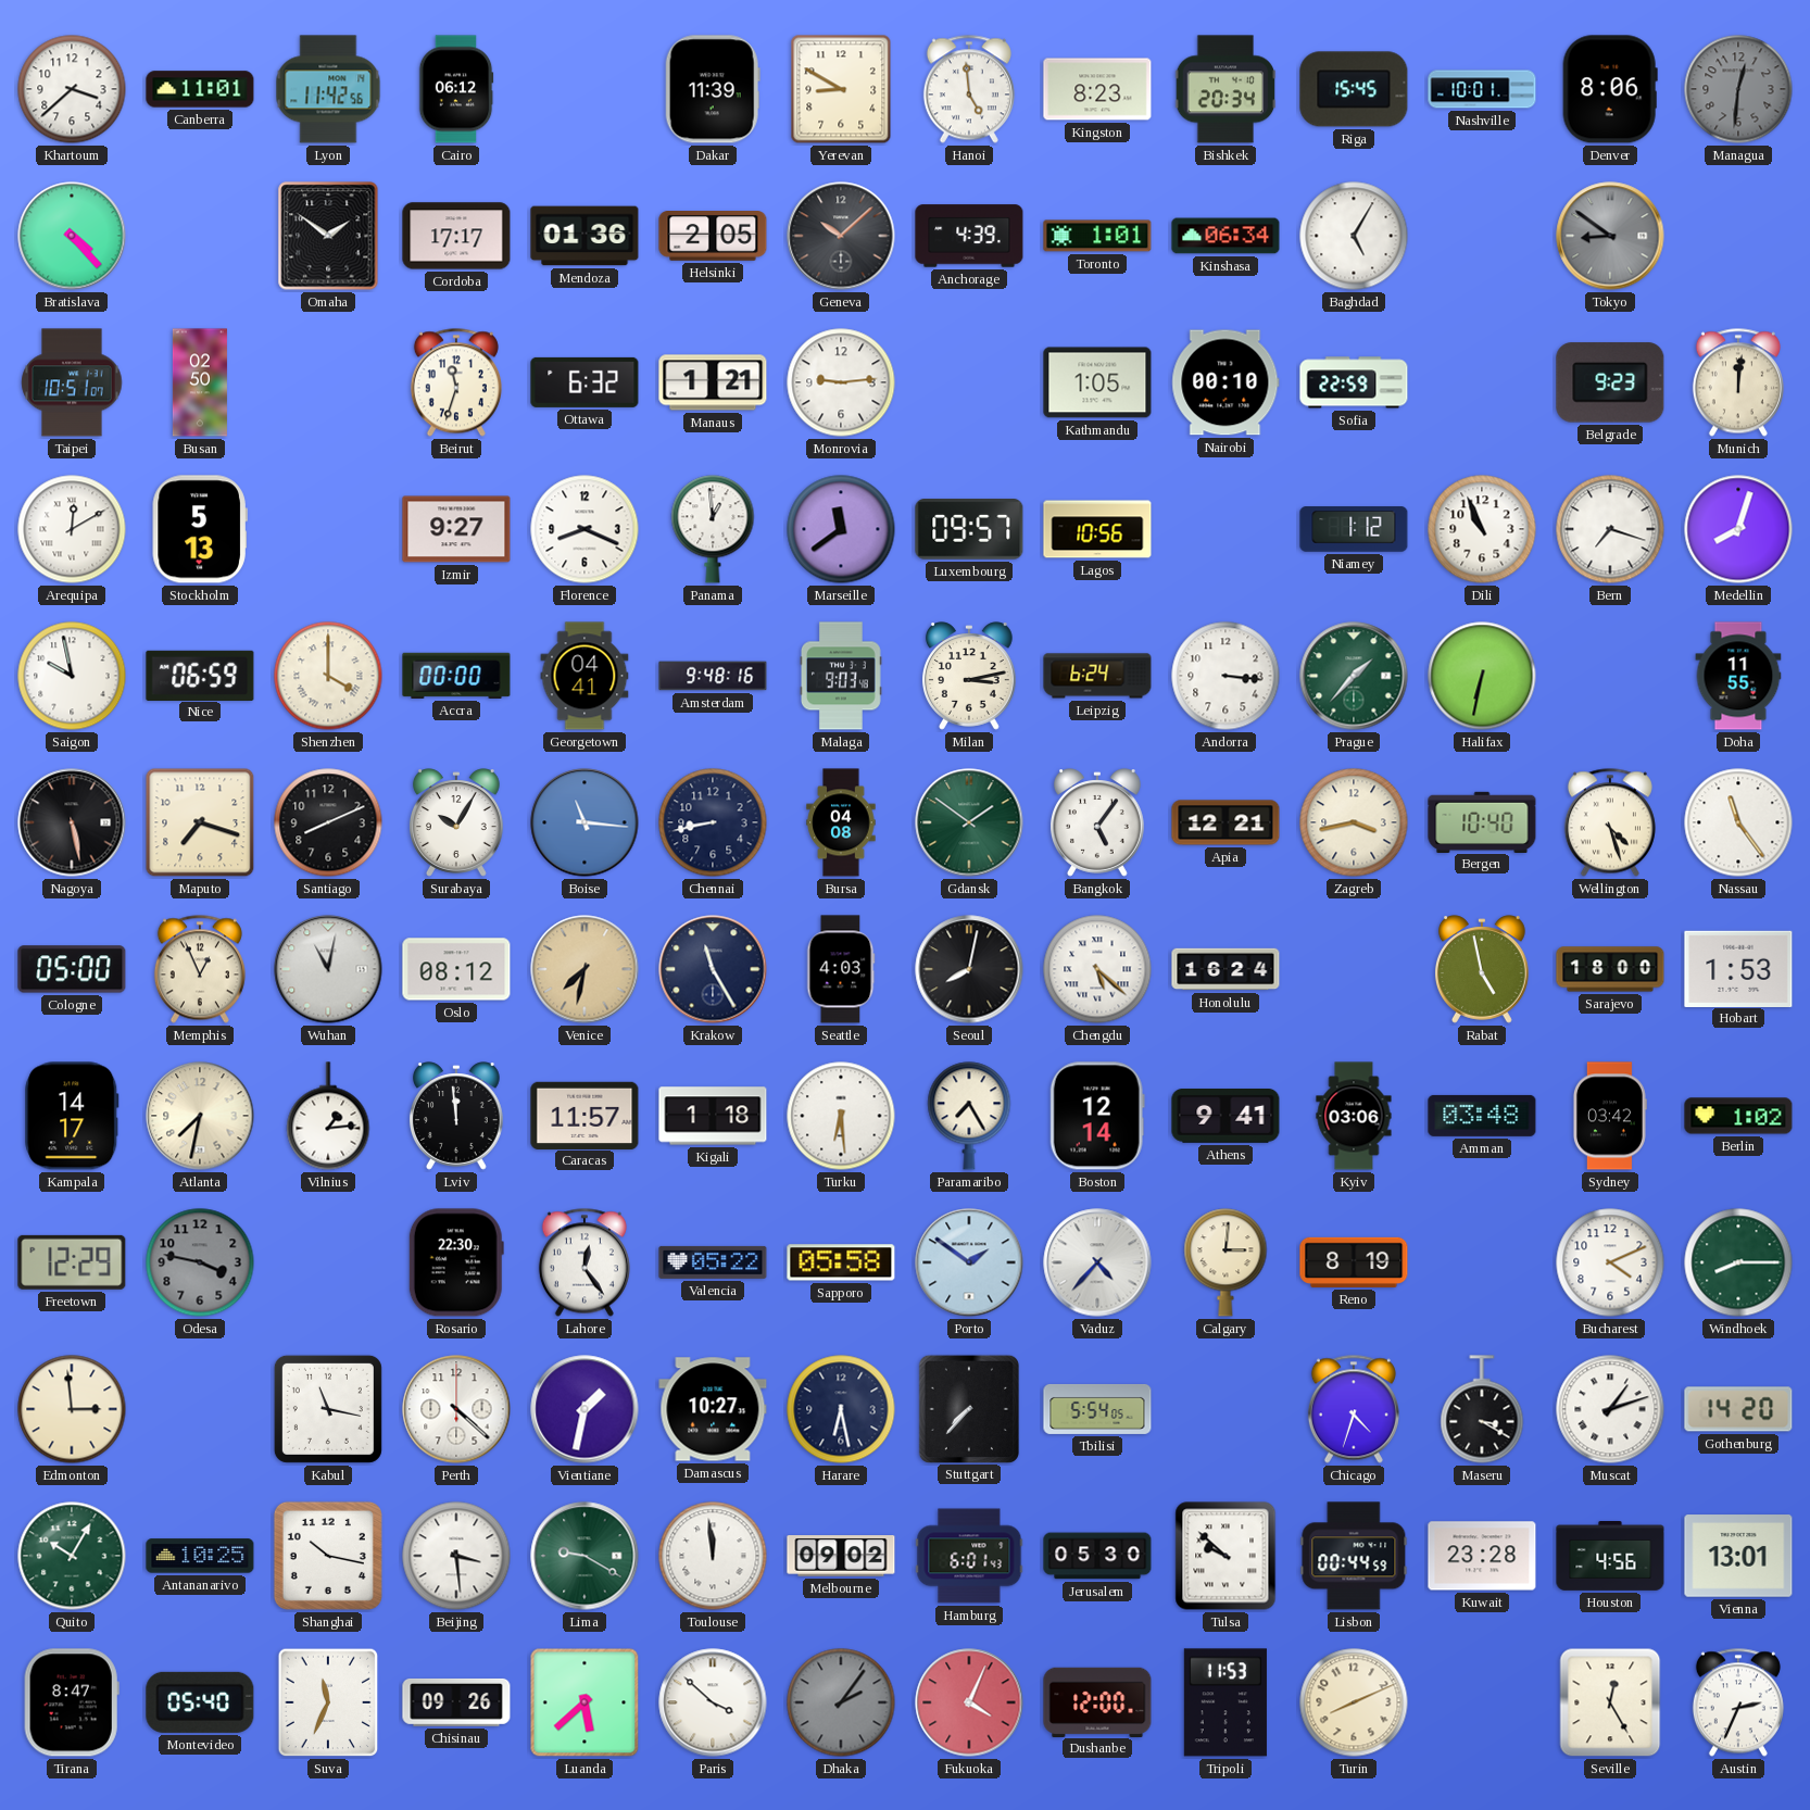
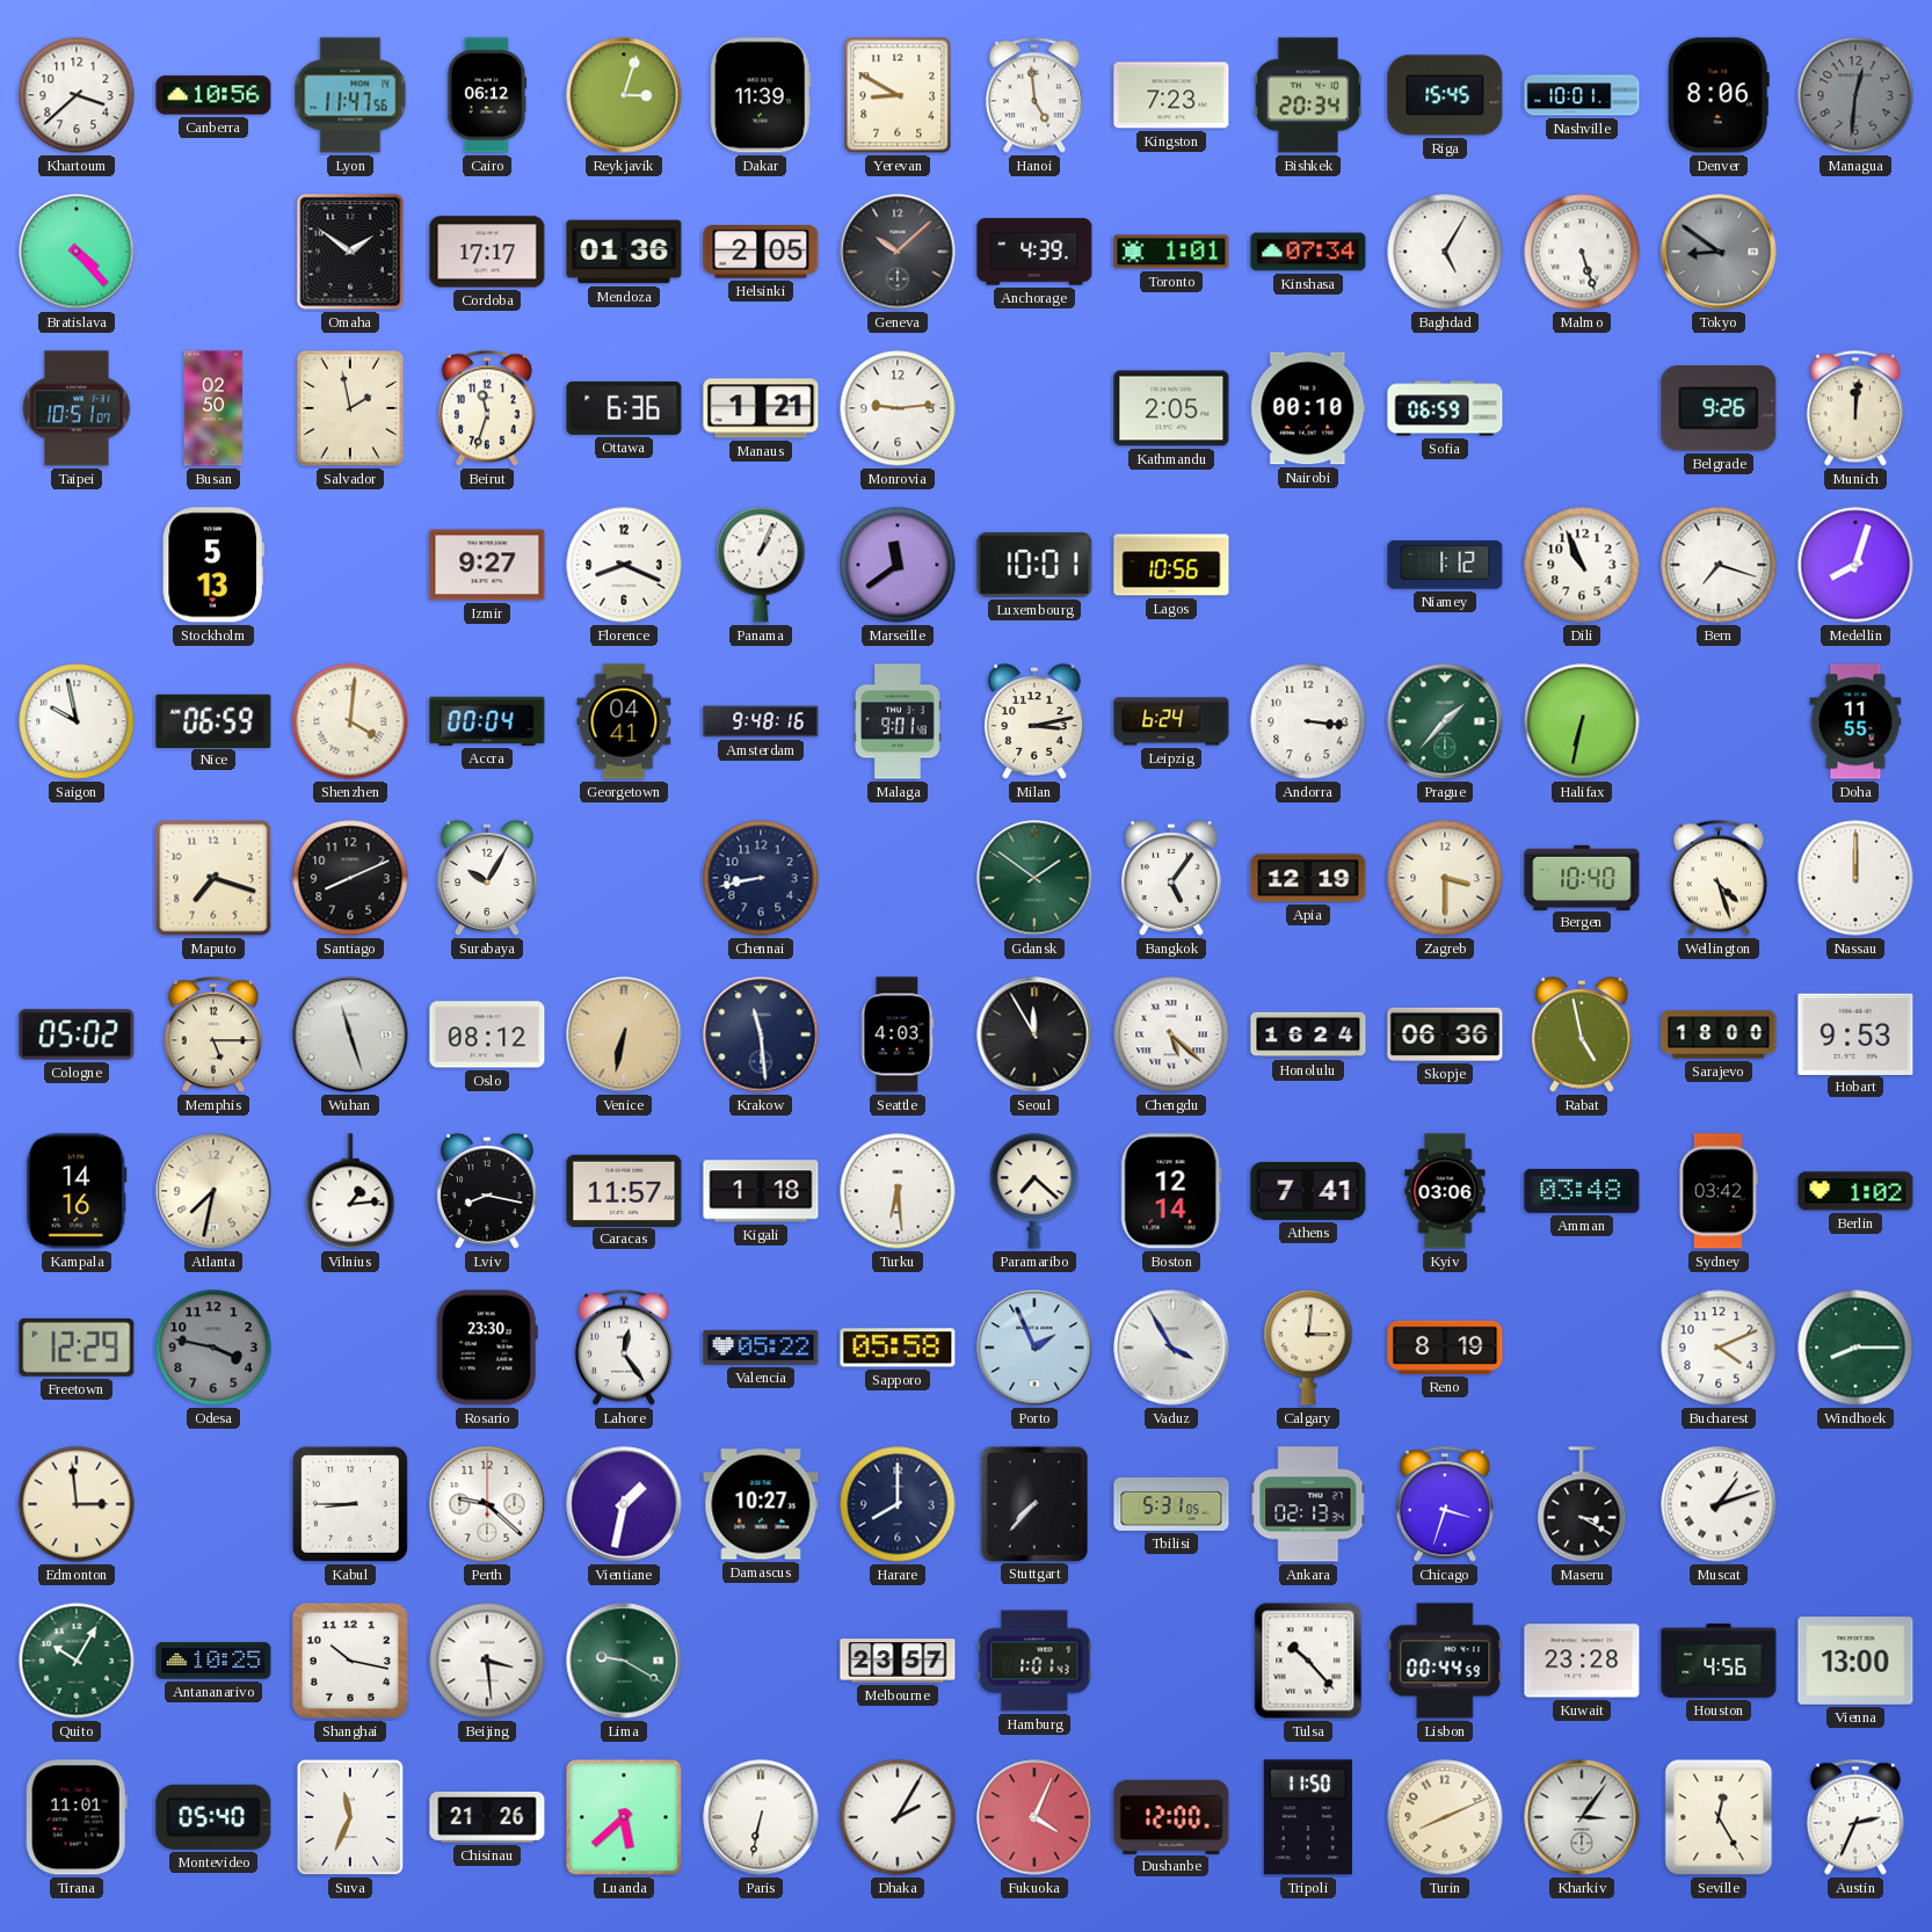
Canberra: 11:01 -> 10:56 (213, 95)
Lyon: 11:42 -> 11:47 (350, 95)
Reykjavik: none -> 3:03 (624, 95)
Kingston: 8:23 -> 7:23 (1171, 95)
Kinshasa: 06:34 -> 07:34 (1308, 252)
Malmo: none -> 5:27 (1582, 252)
Salvador: none -> 1:58 (350, 408)
Ottawa: 6:32 -> 6:36 (624, 408)
Kathmandu: 1:05 -> 2:05 (1171, 408)
Sofia: 22:59 -> 06:59 (1445, 408)
Belgrade: 9:23 -> 9:26 (1719, 408)
Arequipa: 12:10 -> none (72, 529)
Panama: 12:59 -> 1:04 (761, 565)
Luxembourg: 09:57 -> 10:01 (1034, 565)
Shenzhen: 4:00 -> 4:01 (350, 721)
Accra: 00:00 -> 00:04 (487, 721)
Malaga: 9:03 -> 9:01 (899, 721)
Nagoya: 5:28 -> none (72, 822)
Boise: 11:16 -> none (585, 822)
Bursa: 04:08 -> none (841, 822)
Apia: 12:21 -> 12:19 (1308, 878)
Zagreb: 3:43 -> 3:30 (1445, 878)
Nassau: 11:24 -> 12:00 (1855, 878)
Cologne: 05:00 -> 05:02 (77, 1034)
Memphis: 12:56 -> 5:15 (213, 1034)
Wuhan: 11:02 -> 11:27 (350, 1034)
Venice: 7:32 -> 6:32 (624, 1034)
Krakow: 11:25 -> 11:29 (761, 1034)
Seoul: 8:02 -> 11:55 (1034, 1034)
Skopje: none -> 06:36 (1445, 1034)
Hobart: 1:53 -> 9:53 (1855, 1033)
Kampala: 14:17 -> 14:16 (77, 1191)
Lviv: 11:59 -> 8:17 (487, 1191)
Paramaribo: 7:25 -> 7:22 (1034, 1191)
Athens: 9:41 -> 7:41 (1308, 1192)
Rosario: 22:30 -> 23:30 (487, 1348)
Porto: 1:51 -> 1:56 (1034, 1348)
Vaduz: 4:37 -> 3:55 (1171, 1348)
Kabul: 11:17 -> 8:45 (350, 1504)
Perth: 4:22 -> 9:22 (487, 1504)
Harare: 6:28 -> 8:00 (898, 1504)
Tbilisi: 5:54 -> 5:31 (1171, 1504)
Ankara: none -> 02:13 (1308, 1504)
Chicago: 4:33 -> 3:33 (1445, 1504)
Gothenburg: 14:20 -> none (1738, 1409)
Toulouse: 11:59 -> none (713, 1556)
Melbourne: 09:02 -> 23:57 (898, 1661)
Hamburg: 6:01 -> 1:01 (1034, 1661)
Jerusalem: 05:30 -> none (1097, 1556)
Tulsa: 9:52 -> 10:23 (1308, 1661)
Vienna: 13:01 -> 13:00 (1855, 1661)
Tirana: 8:47 -> 11:01 (77, 1817)
Chisinau: 09:26 -> 21:26 (487, 1817)
Paris: 3:52 -> 6:32 (761, 1817)
Dhaka: 2:06 -> 2:05 (898, 1817)
Dhaka dial: grey -> white (898, 1817)
Tripoli: 11:53 -> 11:50 (1308, 1817)
Kharkiv: none -> 3:06 (1582, 1817)
